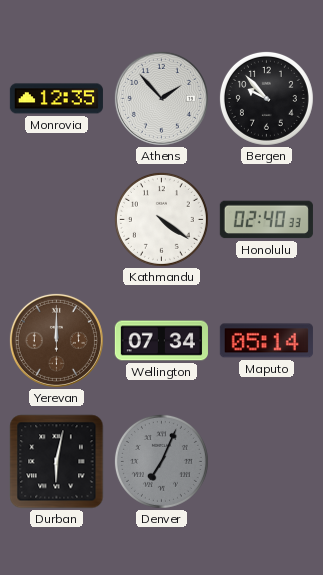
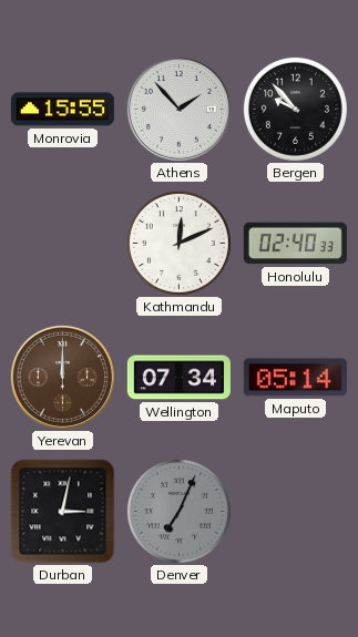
Monrovia: 12:35 -> 15:55 (62, 110)
Kathmandu: 4:21 -> 12:11 (178, 243)
Durban: 6:02 -> 3:02 (63, 512)
